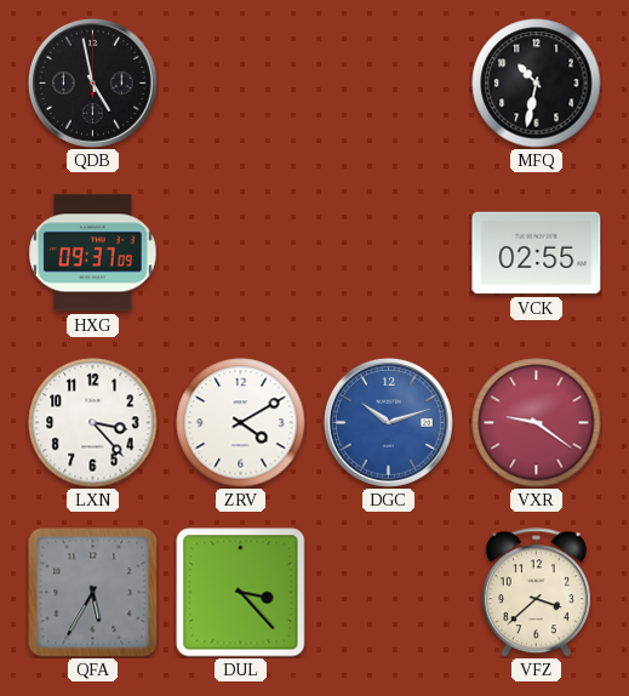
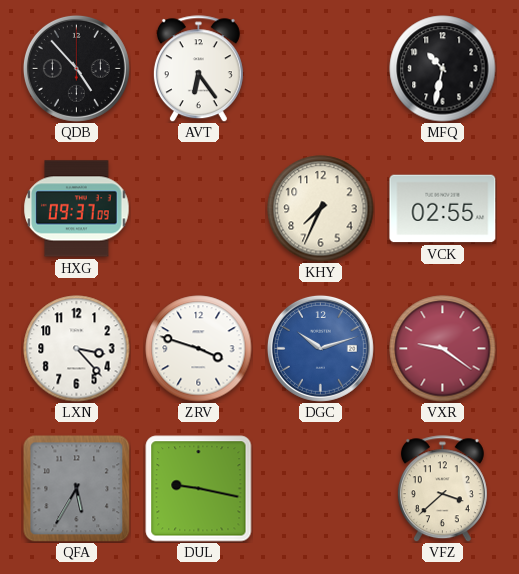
QDB: 4:58 -> 4:53 (76, 68)
AVT: none -> 6:24 (198, 69)
KHY: none -> 7:34 (321, 209)
ZRV: 4:10 -> 3:48 (199, 349)
DUL: 3:23 -> 9:17 (199, 489)
